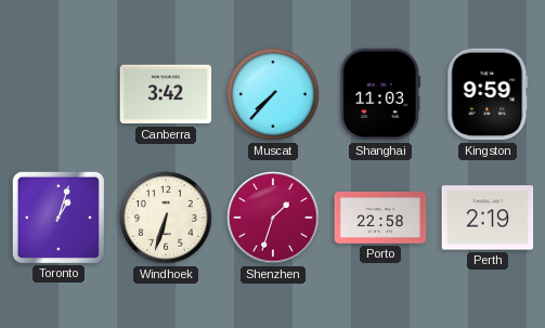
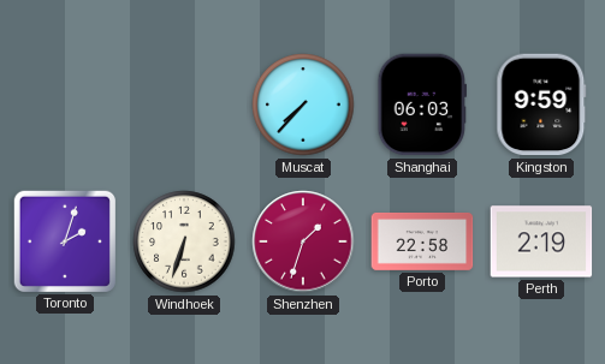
Canberra: 3:42 -> none (166, 94)
Shanghai: 11:03 -> 06:03 (421, 105)
Toronto: 1:03 -> 2:03 (64, 240)
